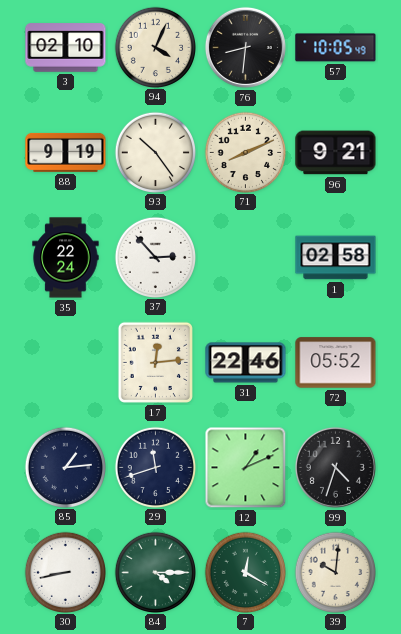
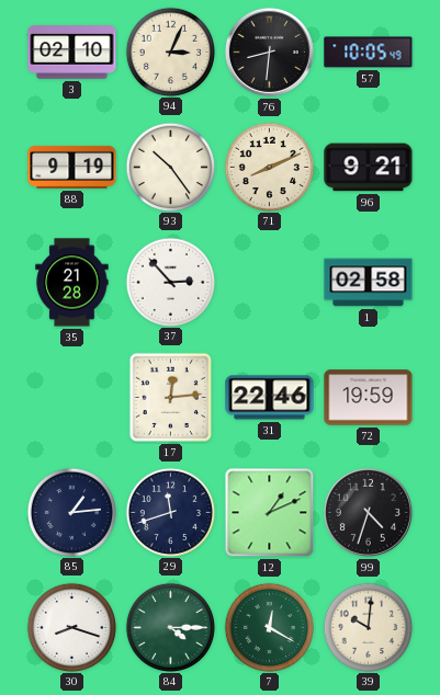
94: 4:04 -> 3:04 (170, 52)
35: 22:24 -> 21:28 (72, 283)
72: 05:52 -> 19:59 (369, 398)
30: 8:43 -> 8:18 (71, 627)
